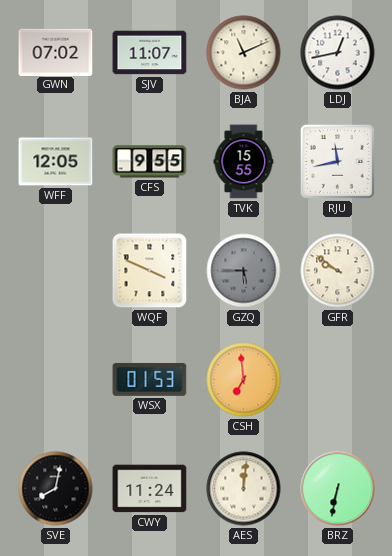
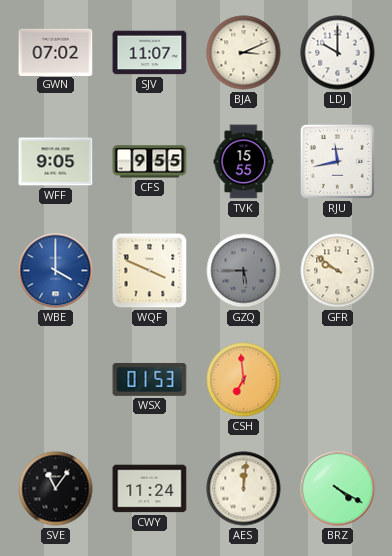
BJA: 11:11 -> 3:11 (244, 53)
LDJ: 12:43 -> 10:00 (338, 53)
WFF: 12:05 -> 9:05 (56, 162)
WBE: none -> 4:00 (56, 271)
SVE: 8:02 -> 11:06 (56, 489)
BRZ: 6:32 -> 4:20 (338, 489)
